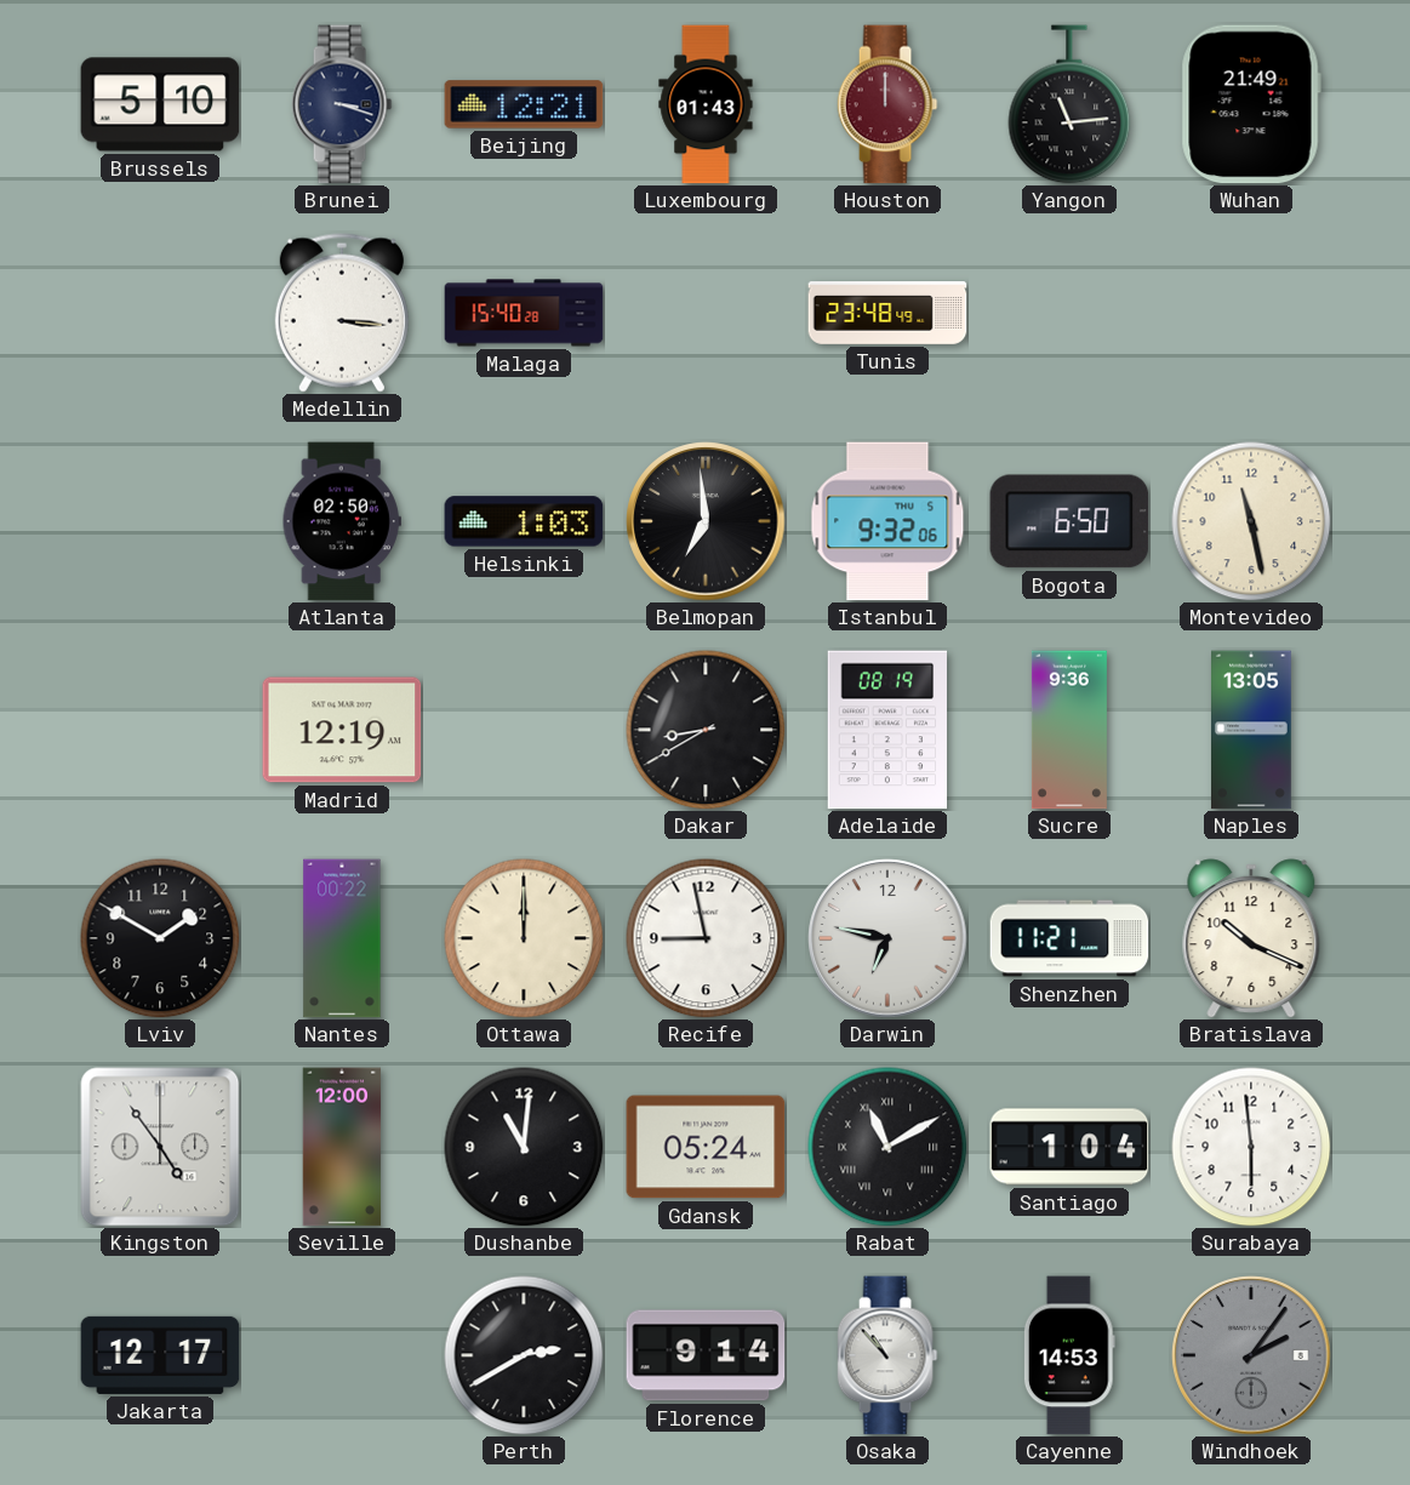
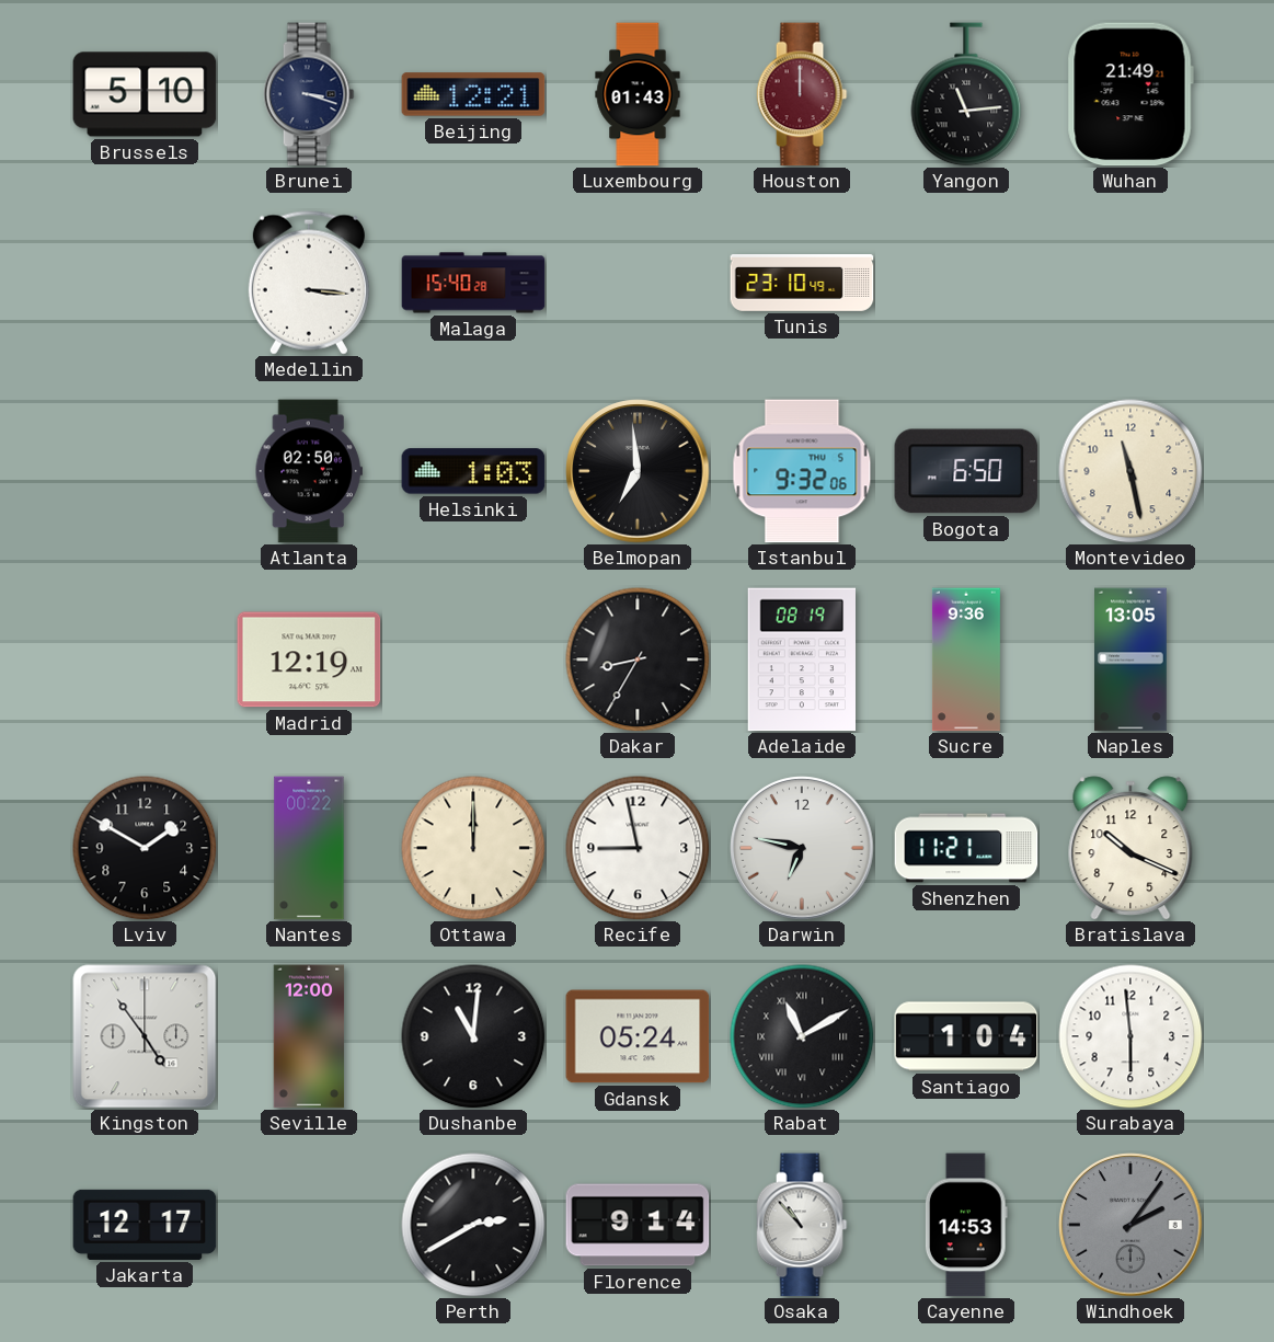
Tunis: 23:48 -> 23:10 (802, 283)
Dakar: 8:40 -> 8:35 (638, 659)
